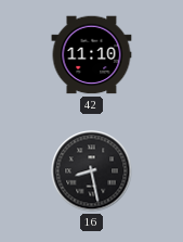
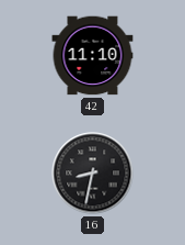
16: 8:28 -> 8:32 (93, 174)
